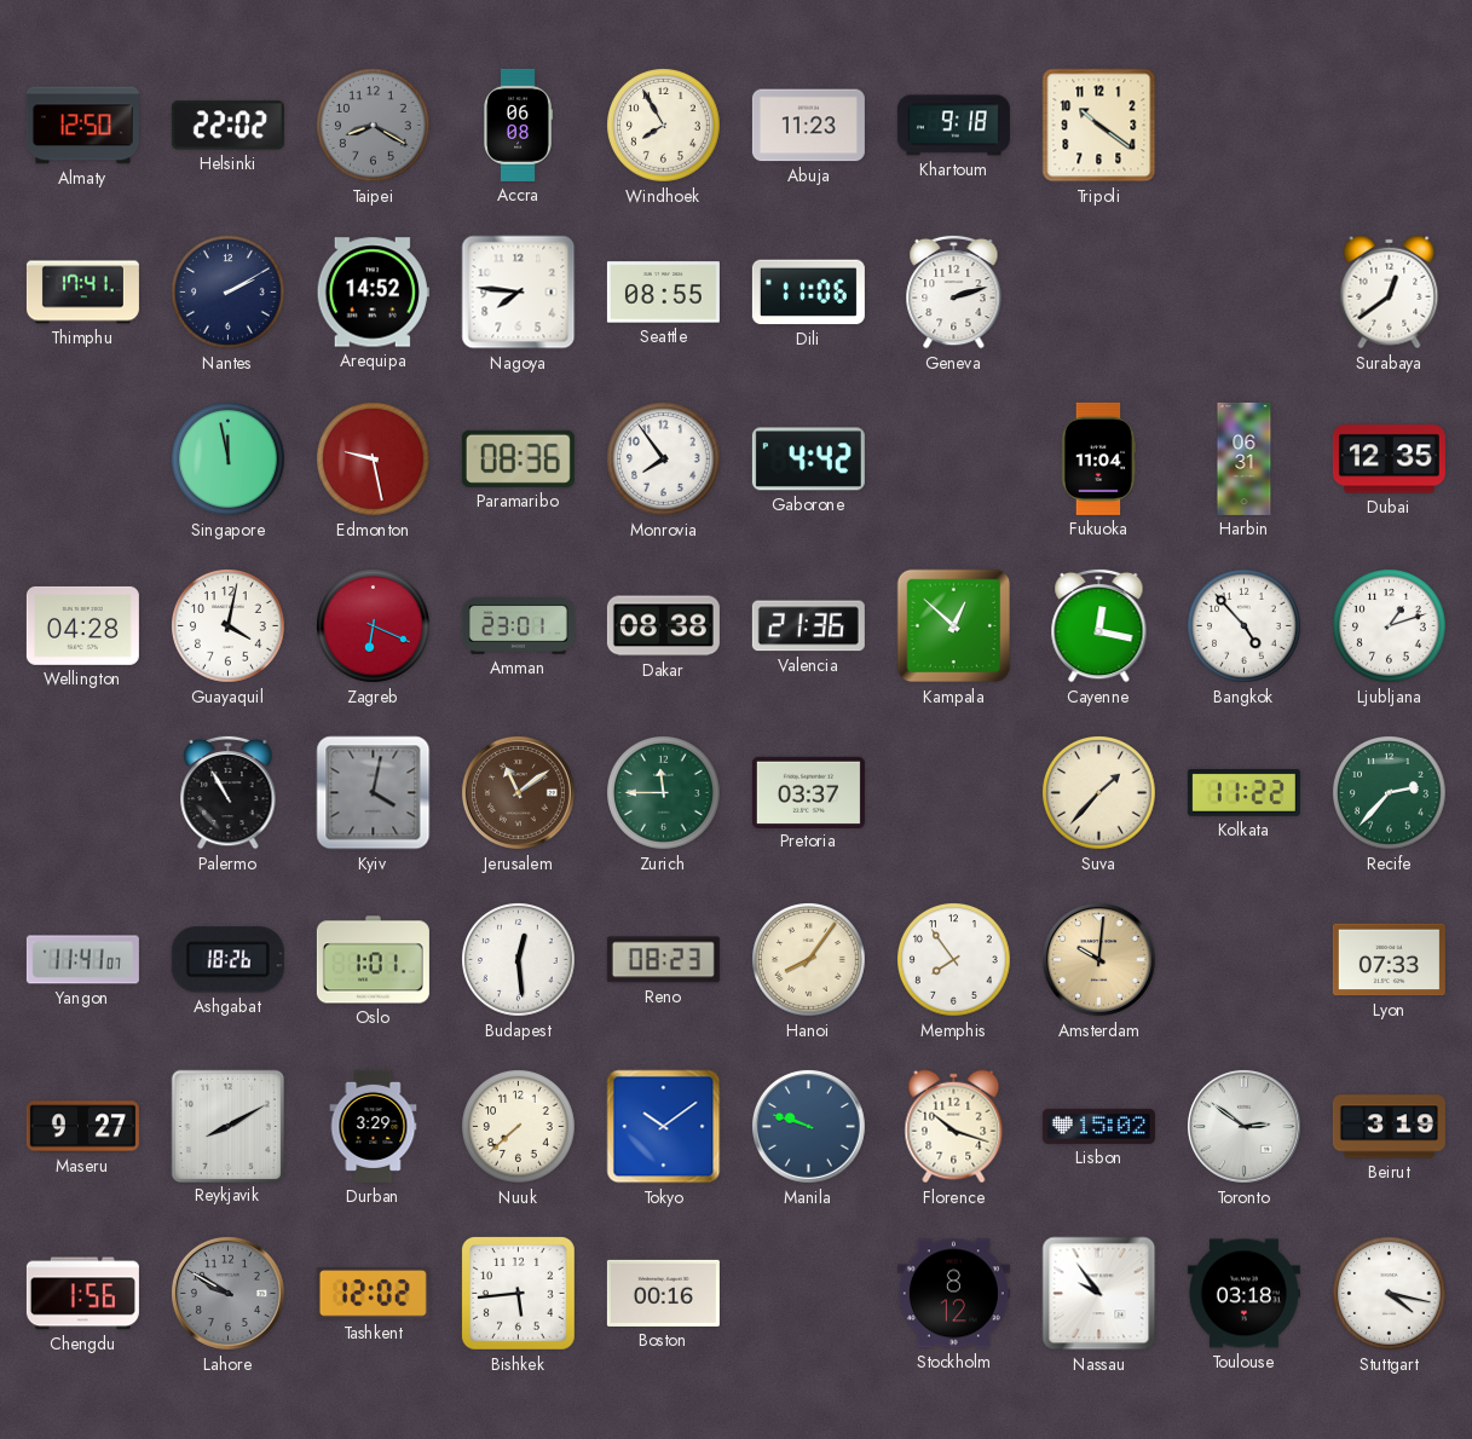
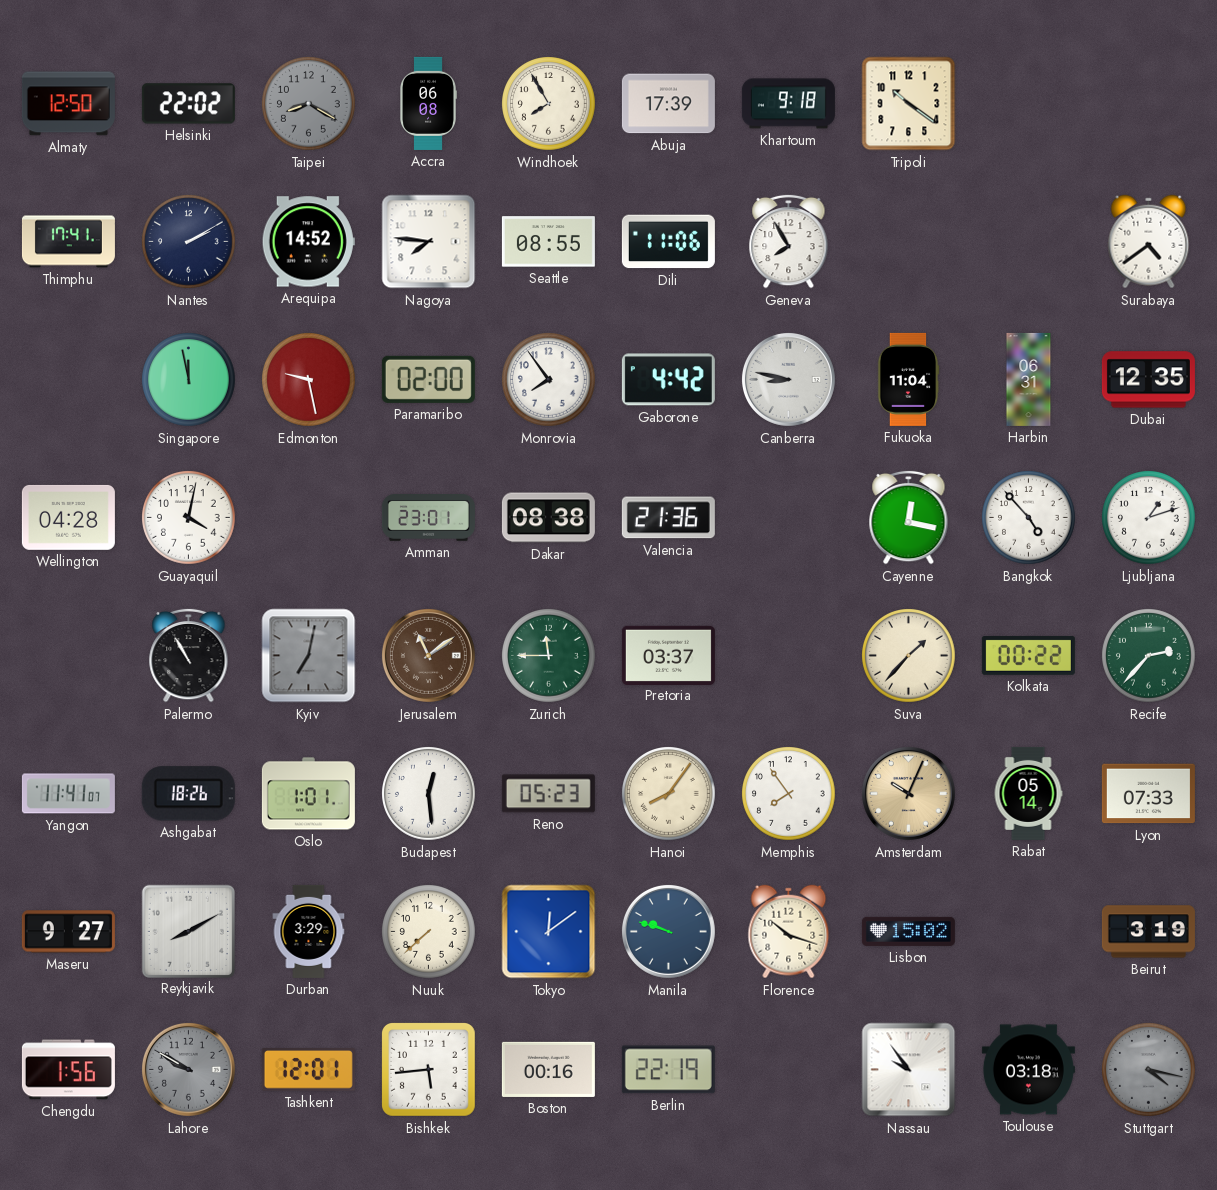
Abuja: 11:23 -> 17:39 (668, 104)
Geneva: 2:12 -> 7:55 (789, 241)
Surabaya: 12:39 -> 4:39 (1149, 242)
Paramaribo: 08:36 -> 02:00 (428, 379)
Canberra: none -> 8:47 (788, 379)
Zagreb: 6:19 -> none (374, 626)
Kampala: 12:52 -> none (954, 626)
Kyiv: 4:02 -> 7:02 (309, 656)
Kolkata: 11:22 -> 00:22 (1028, 655)
Reno: 08:23 -> 05:23 (548, 794)
Amsterdam: 10:01 -> 10:04 (908, 793)
Rabat: none -> 05:14 (1028, 793)
Tokyo: 10:09 -> 12:09 (549, 932)
Toronto: 2:51 -> none (1243, 1126)
Tashkent: 12:02 -> 12:01 (308, 1070)
Berlin: none -> 22:19 (668, 1070)
Stockholm: 8:12 -> none (953, 1294)
Stuttgart dial: white -> grey (1149, 1070)
